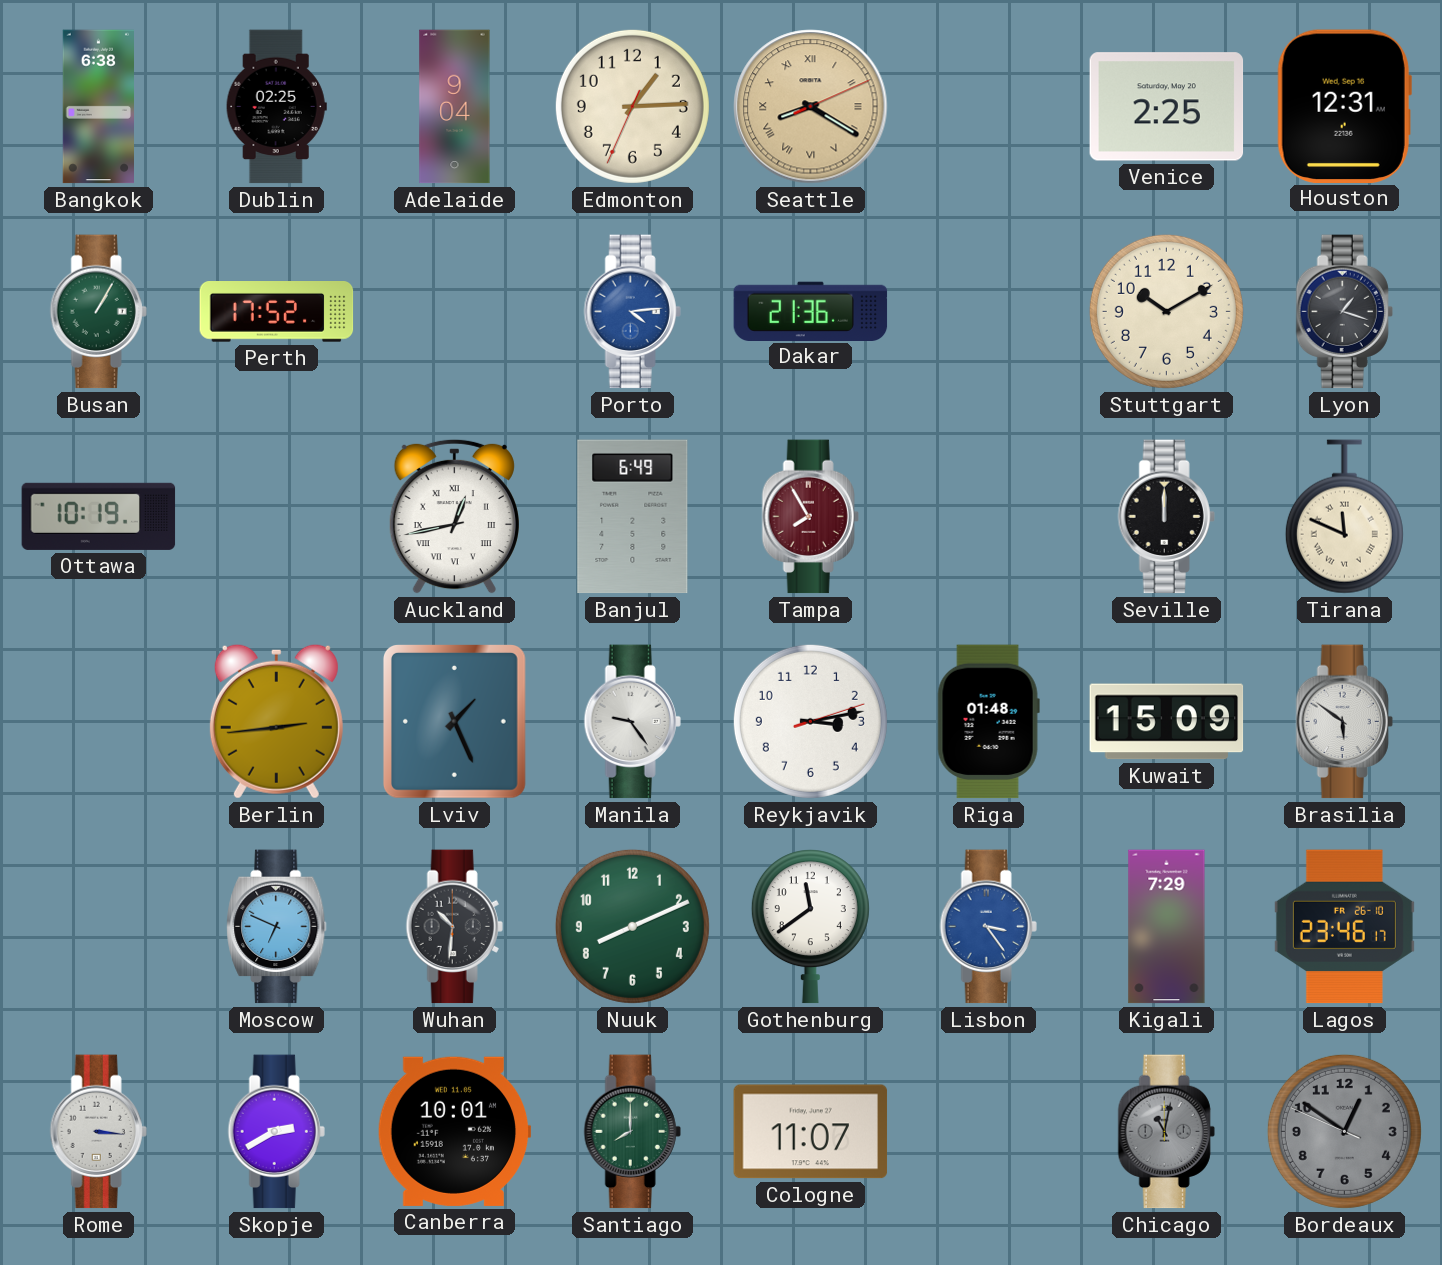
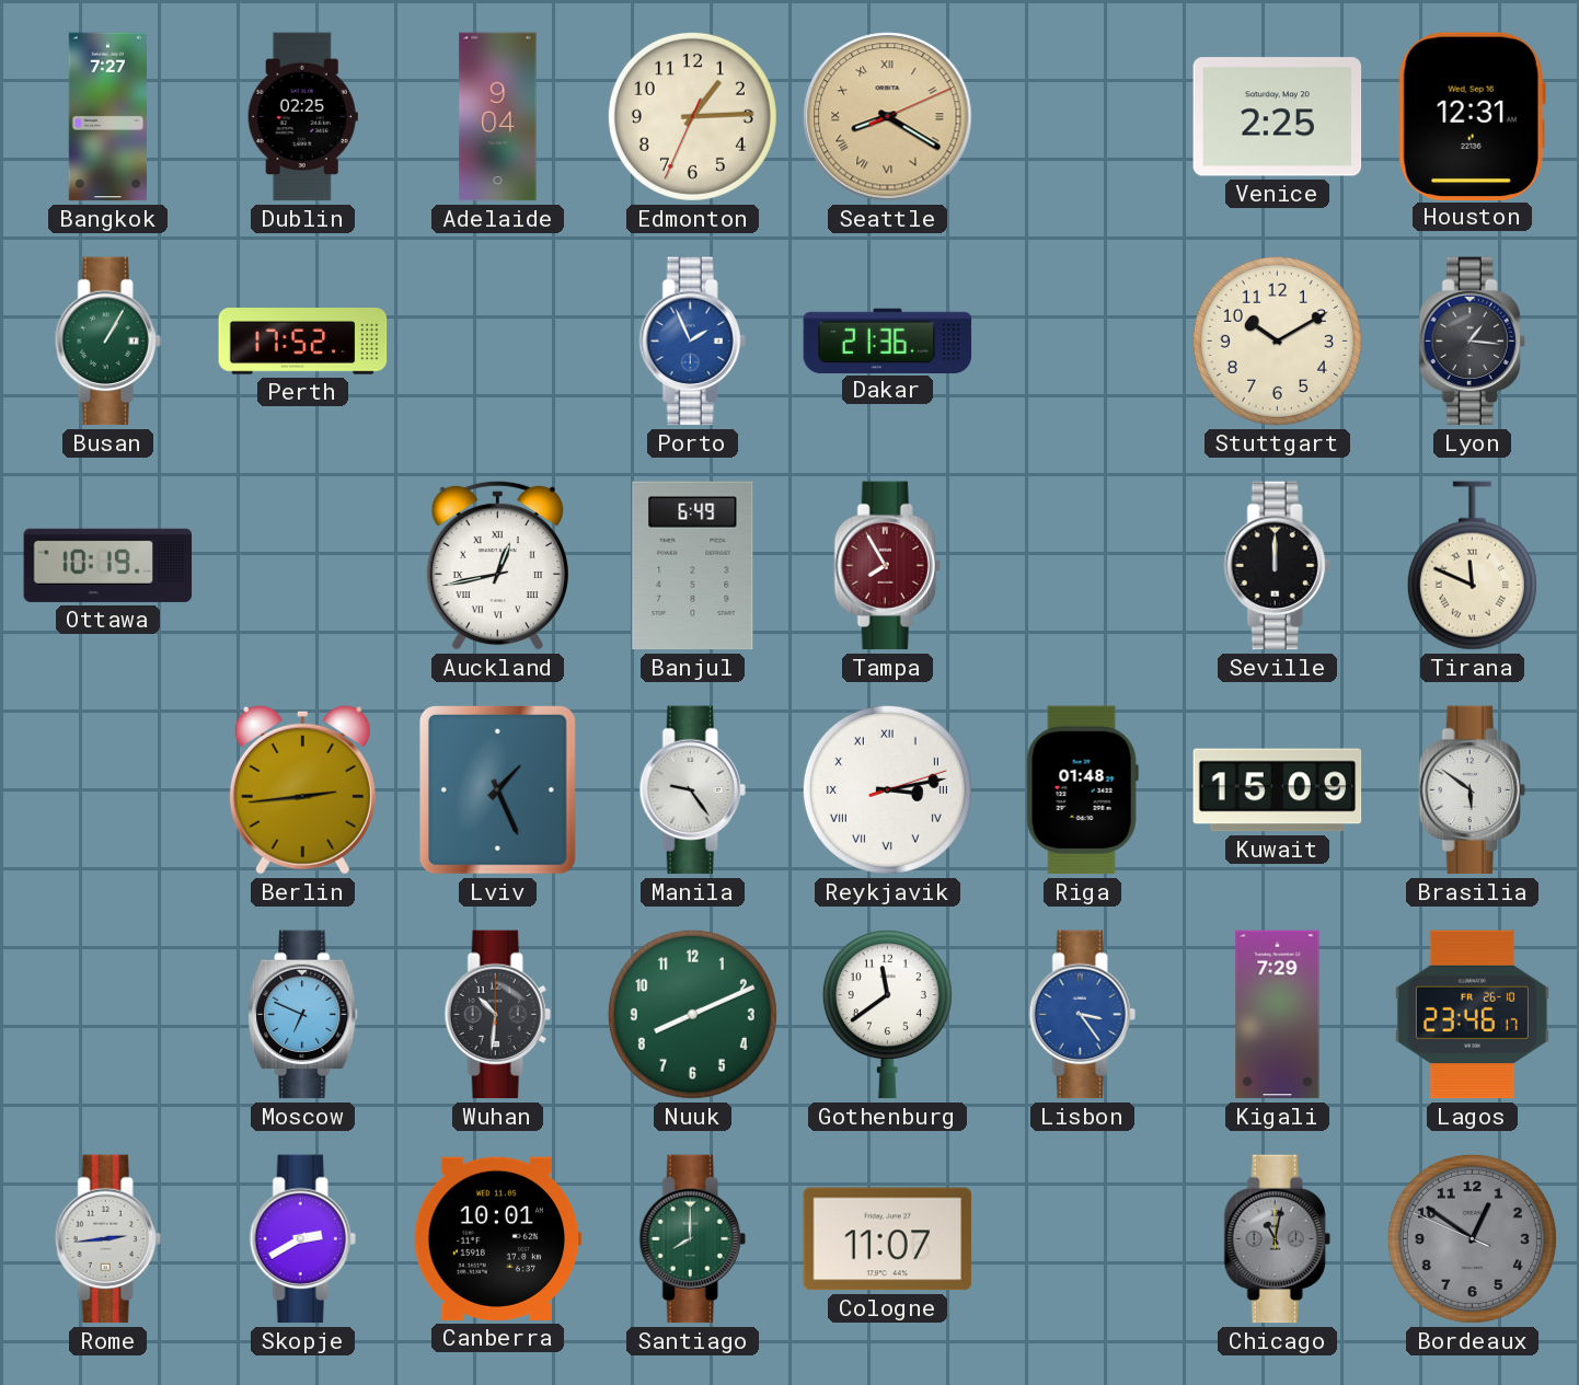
Bangkok: 6:38 -> 7:27 (107, 117)
Porto: 4:14 -> 1:56 (692, 342)
Lyon: 1:18 -> 1:16 (1472, 342)
Reykjavik numerals: Arabic -> Roman (887, 789)
Rome: 3:16 -> 2:44 (107, 1239)
